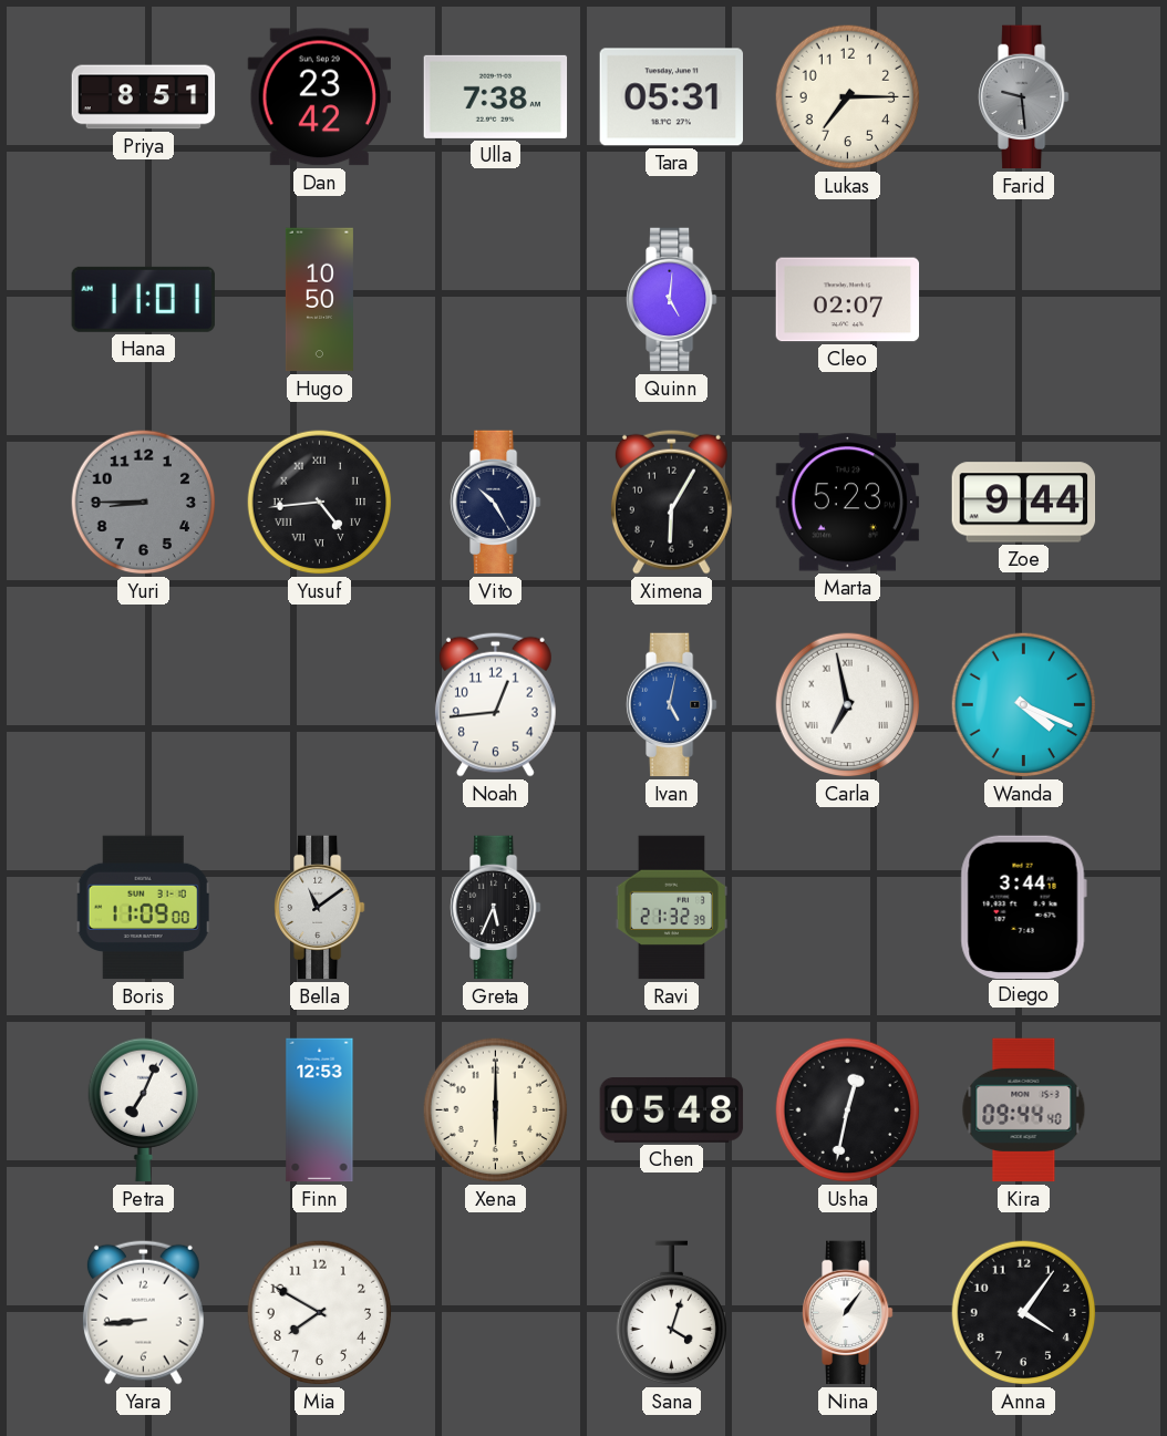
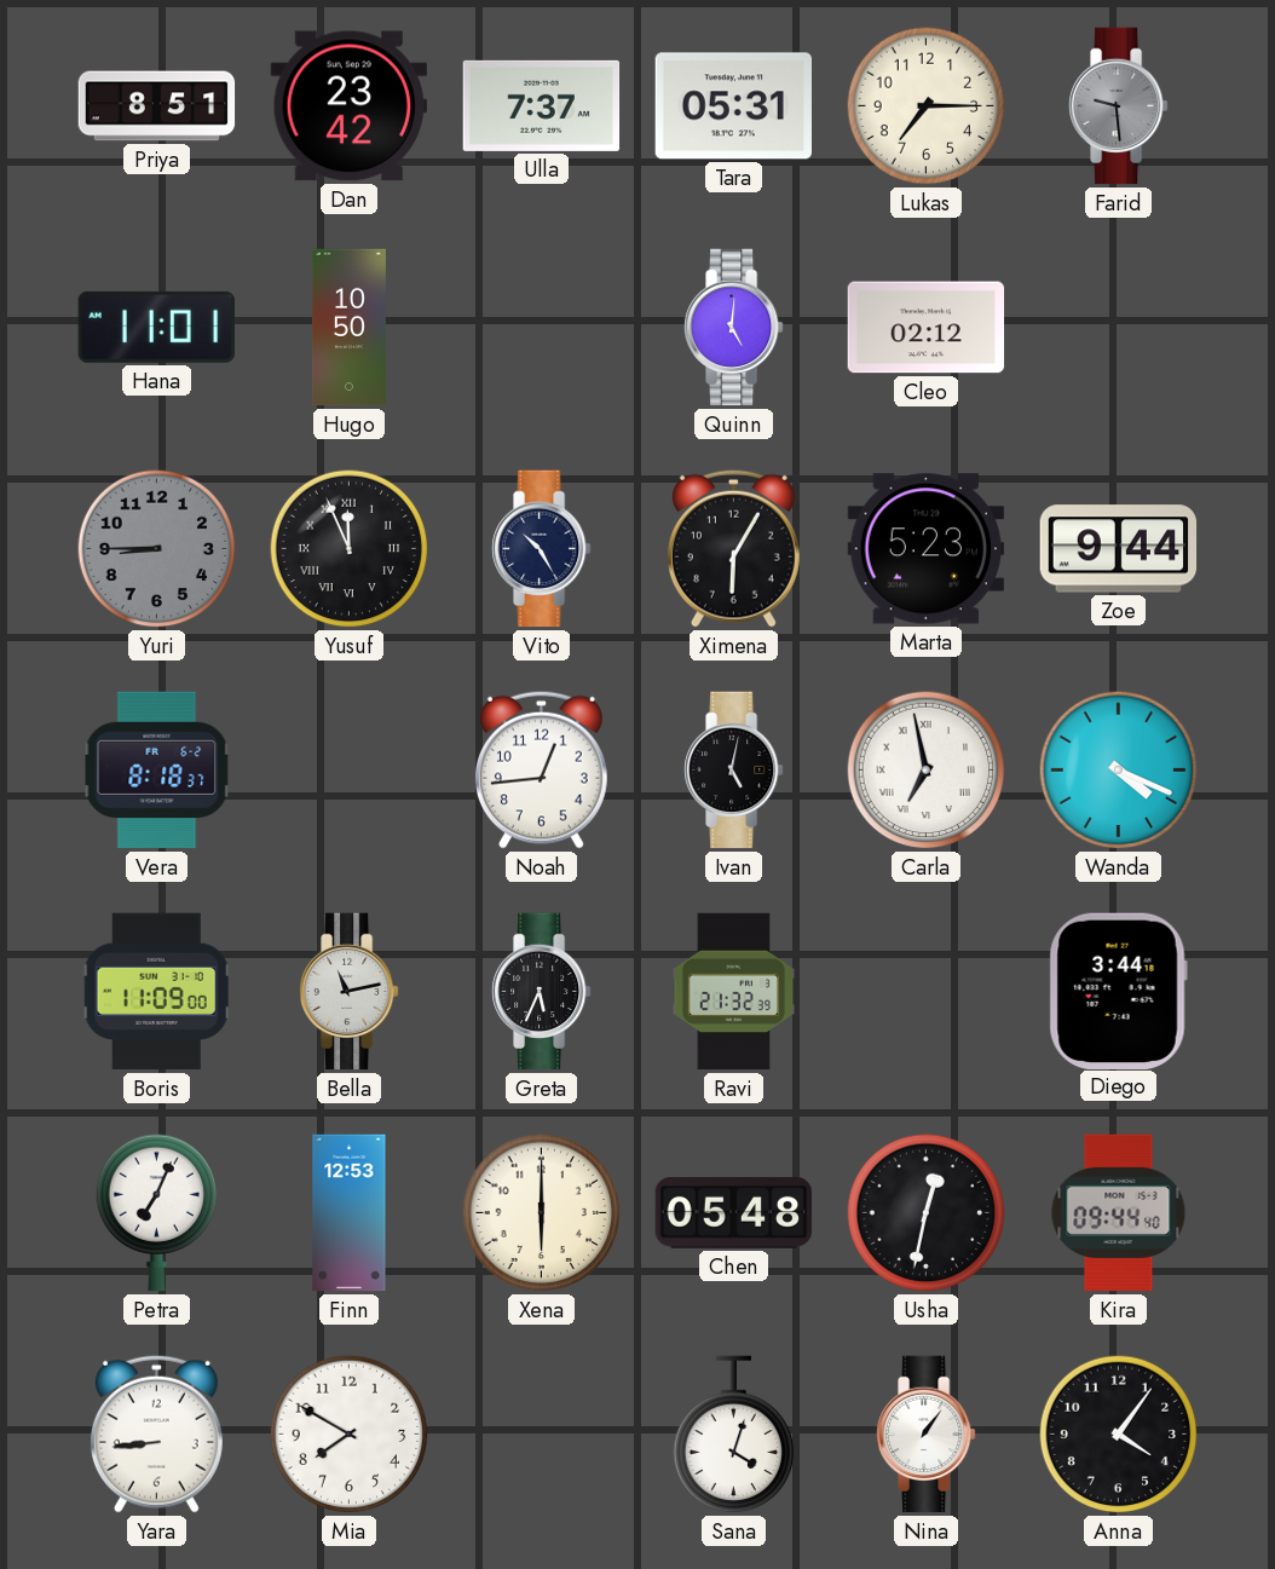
Ulla: 7:38 -> 7:37 (542, 105)
Cleo: 02:07 -> 02:12 (927, 328)
Yusuf: 4:44 -> 11:56 (350, 549)
Vera: none -> 8:18 (157, 771)
Ivan dial: blue -> black (734, 771)
Bella: 11:09 -> 11:13 (350, 992)
